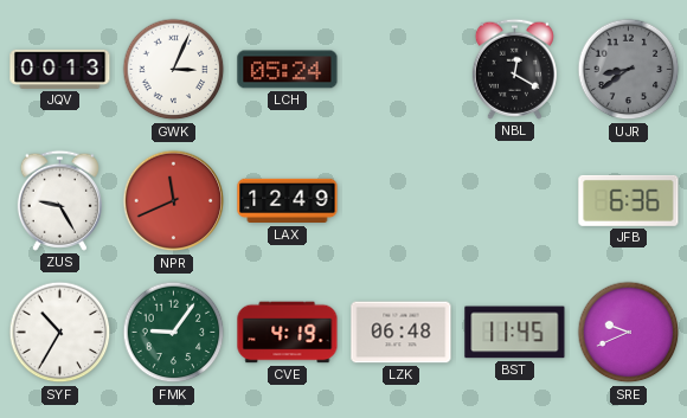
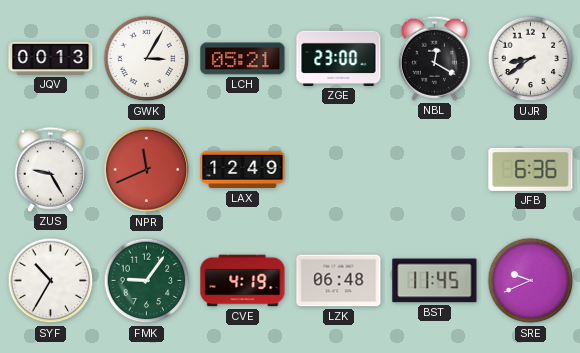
GWK: 3:04 -> 3:05 (147, 59)
LCH: 05:24 -> 05:21 (243, 59)
ZGE: none -> 23:00 (339, 58)
UJR dial: grey -> white (531, 59)
